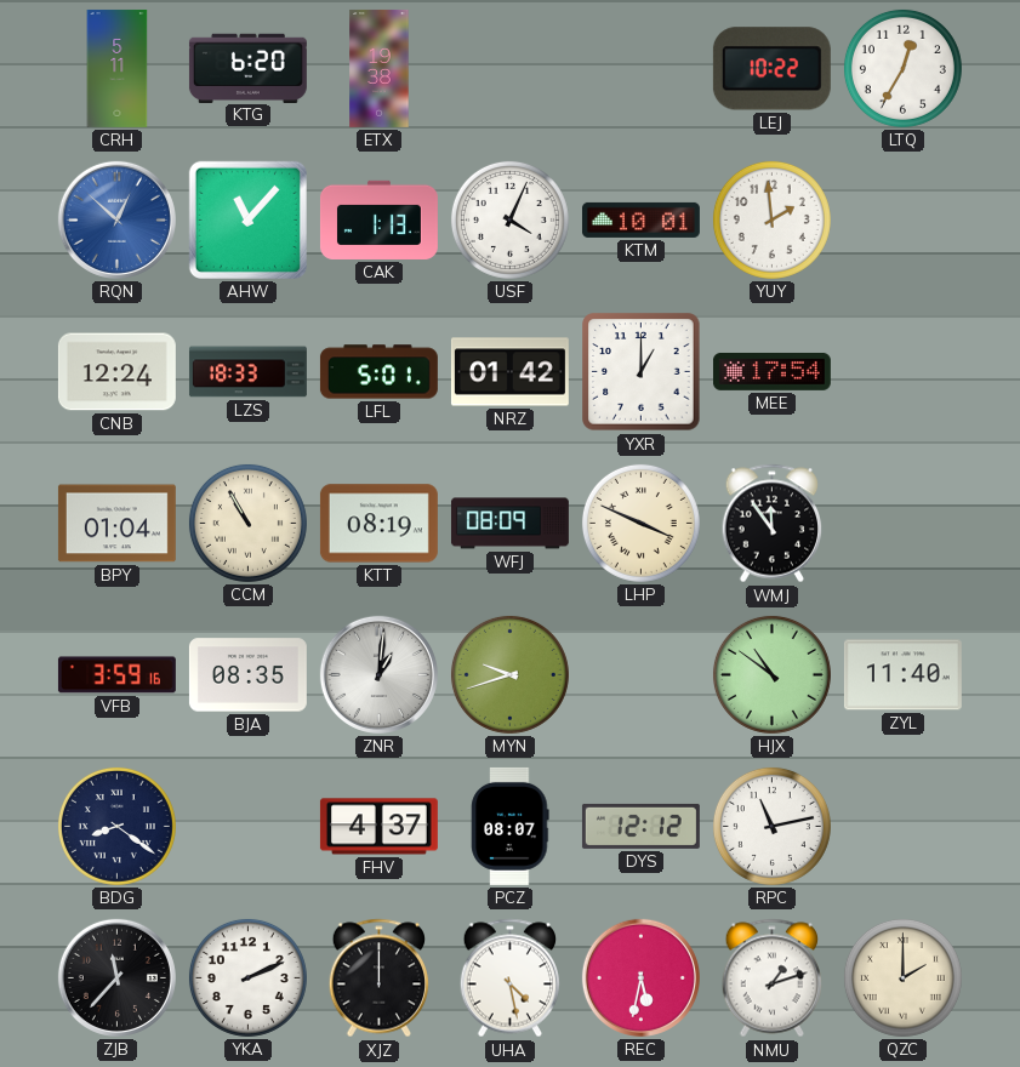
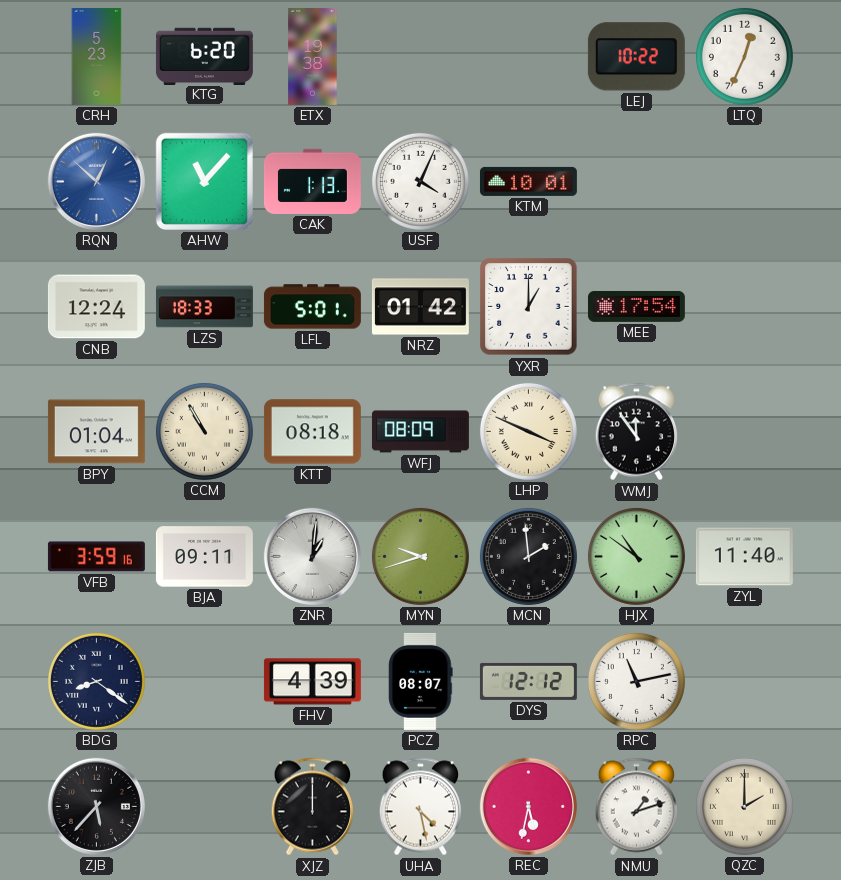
CRH: 5:11 -> 5:23 (97, 56)
LTQ: 12:35 -> 12:34 (744, 56)
YUY: 1:59 -> none (771, 219)
KTT: 08:19 -> 08:18 (312, 432)
BJA: 08:35 -> 09:11 (204, 557)
MCN: none -> 1:59 (528, 556)
FHV: 4:37 -> 4:39 (312, 682)
ZJB: 11:37 -> 5:37 (96, 806)
YKA: 2:11 -> none (247, 977)
